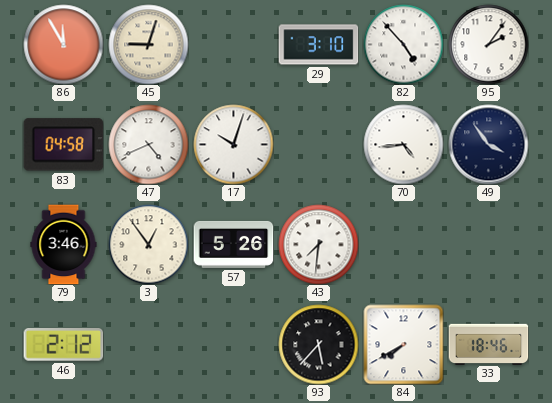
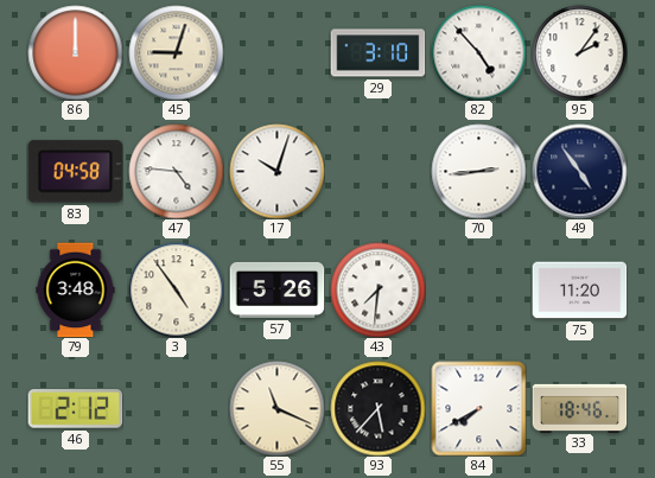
86: 11:55 -> 12:00 (75, 52)
47: 4:41 -> 4:46 (176, 171)
70: 4:44 -> 2:44 (478, 171)
49: 3:54 -> 4:54 (579, 171)
79: 3:46 -> 3:48 (76, 289)
3: 12:54 -> 4:54 (176, 289)
75: none -> 11:20 (579, 291)
55: none -> 11:19 (276, 408)
